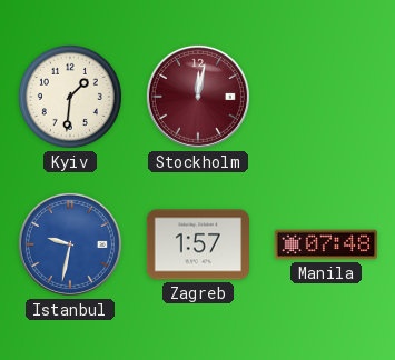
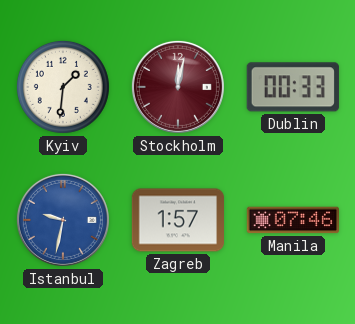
Dublin: none -> 00:33 (293, 87)
Manila: 07:48 -> 07:46 (292, 220)
